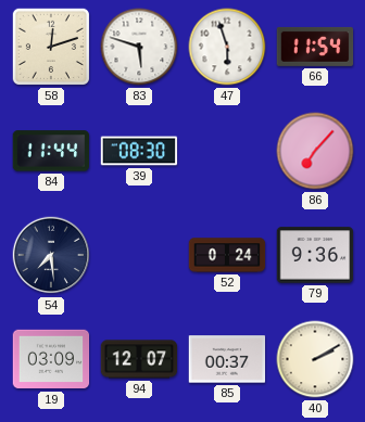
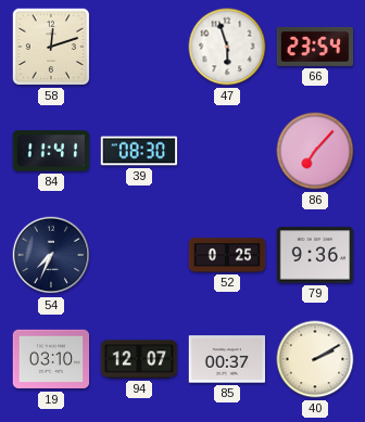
83: 5:48 -> none (139, 47)
66: 11:54 -> 23:54 (315, 47)
84: 11:44 -> 11:41 (51, 151)
54: 7:29 -> 7:34 (51, 255)
52: 0:24 -> 0:25 (227, 255)
19: 03:09 -> 03:10 (51, 359)
